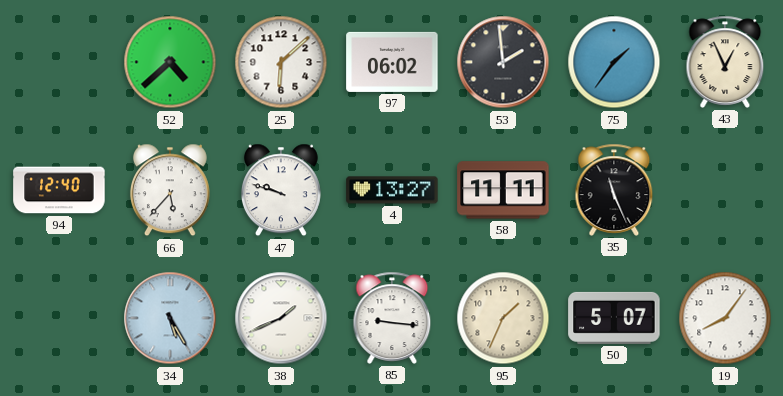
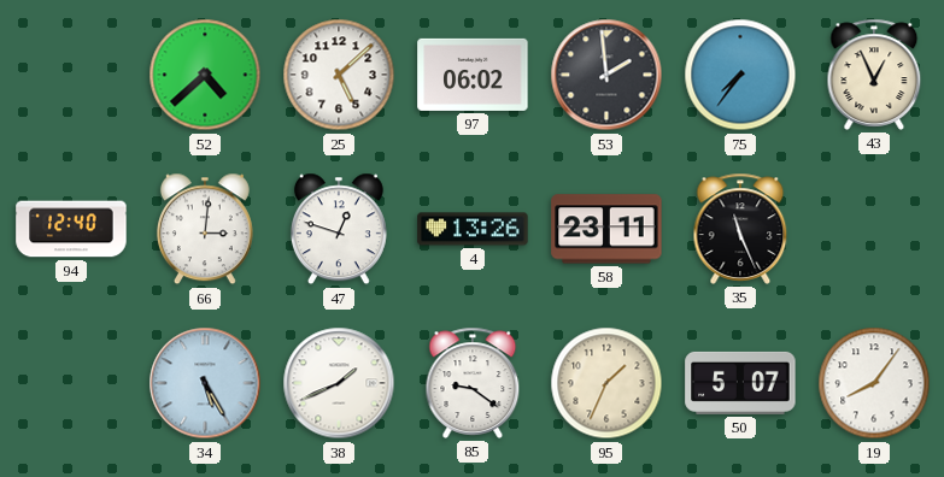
25: 6:08 -> 5:08 (339, 75)
75: 1:36 -> 7:36 (740, 75)
66: 5:37 -> 3:01 (205, 229)
47: 9:48 -> 12:48 (339, 229)
4: 13:27 -> 13:26 (473, 229)
58: 11:11 -> 23:11 (606, 229)
85: 9:16 -> 9:21 (473, 383)
